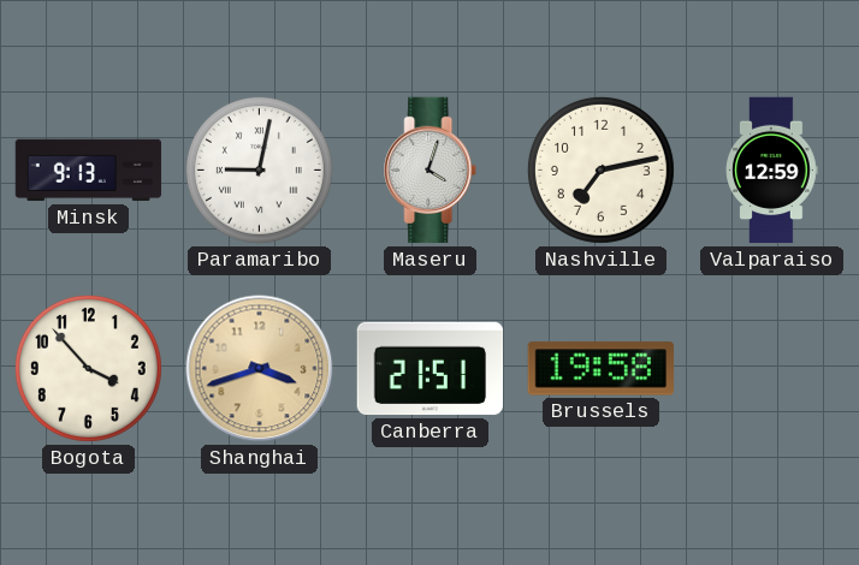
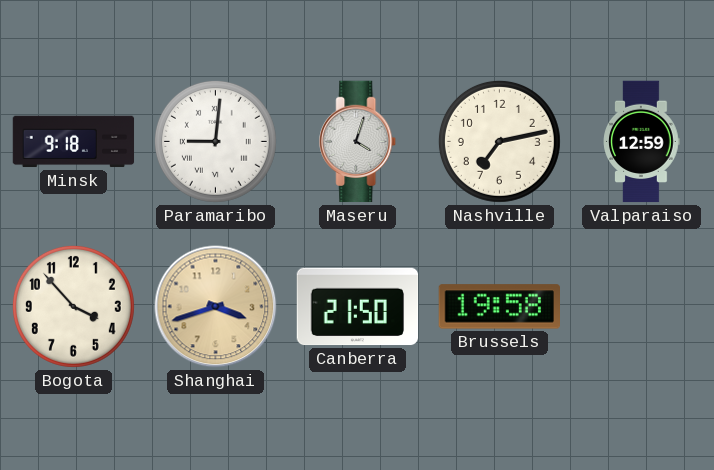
Minsk: 9:13 -> 9:18 (74, 142)
Paramaribo: 9:02 -> 9:01 (215, 141)
Canberra: 21:51 -> 21:50 (358, 307)
